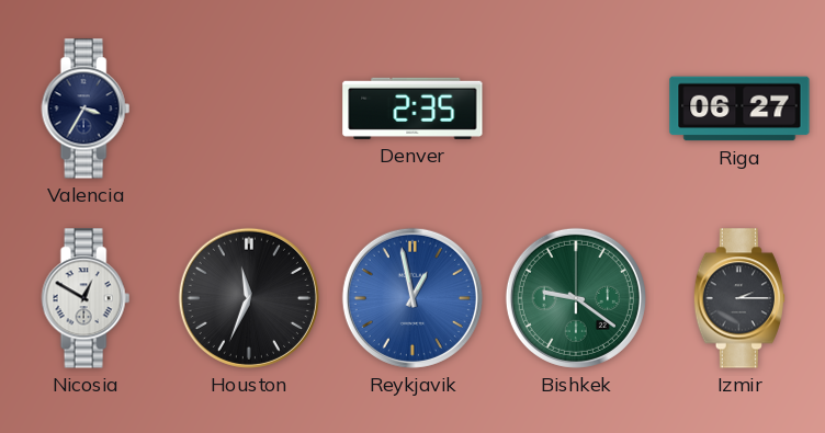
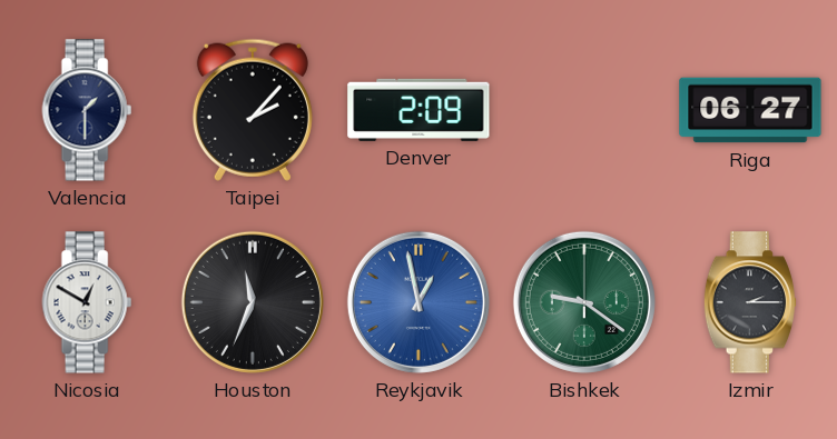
Valencia: 3:35 -> 1:30 (87, 110)
Taipei: none -> 2:07 (253, 110)
Denver: 2:35 -> 2:09 (418, 110)
